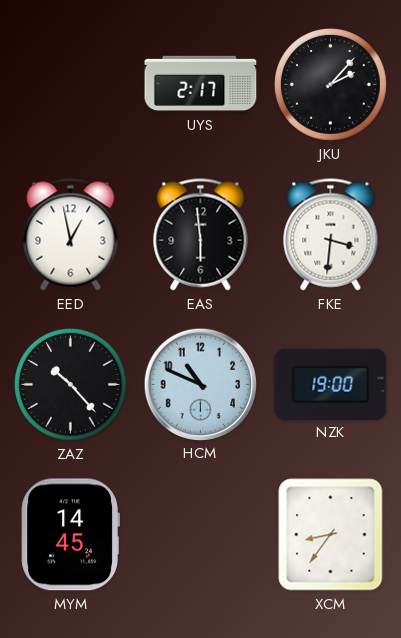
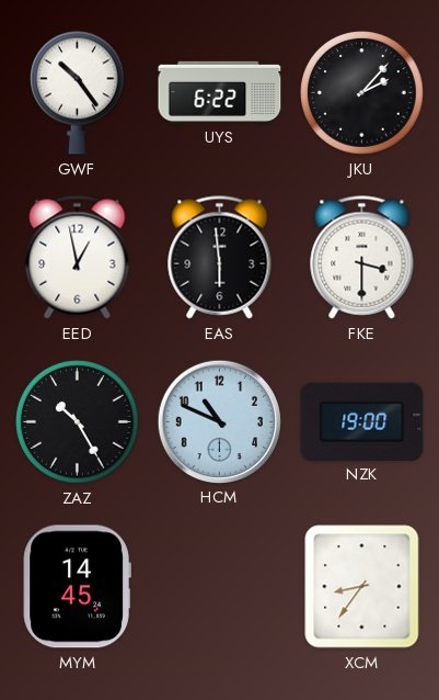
GWF: none -> 10:24 (77, 92)
UYS: 2:17 -> 6:22 (220, 92)
FKE: 3:31 -> 3:30 (362, 258)
ZAZ: 10:23 -> 10:25 (78, 422)
